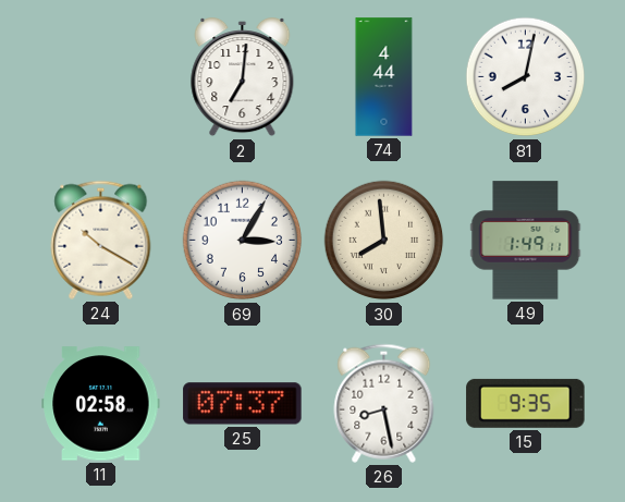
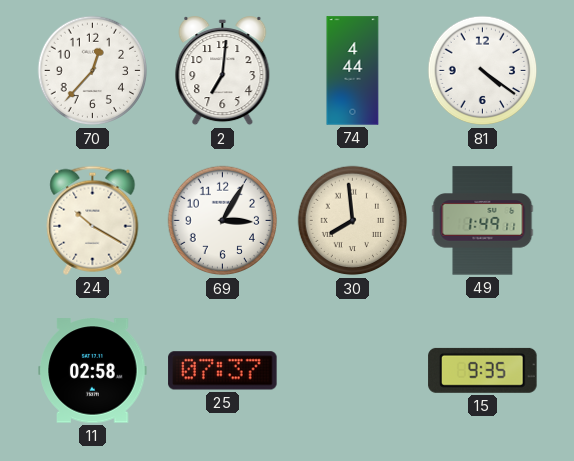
70: none -> 12:37 (93, 71)
81: 8:02 -> 4:21 (483, 71)
26: 8:28 -> none (384, 403)
